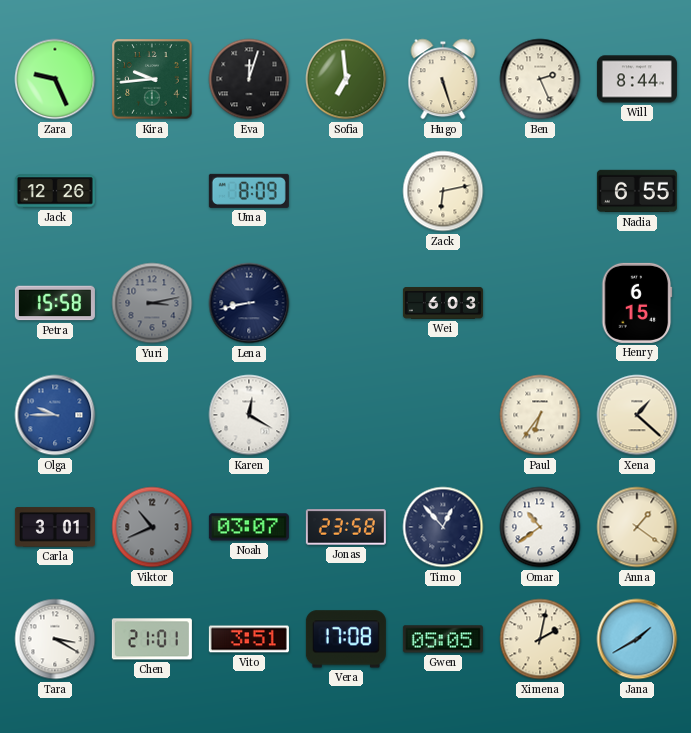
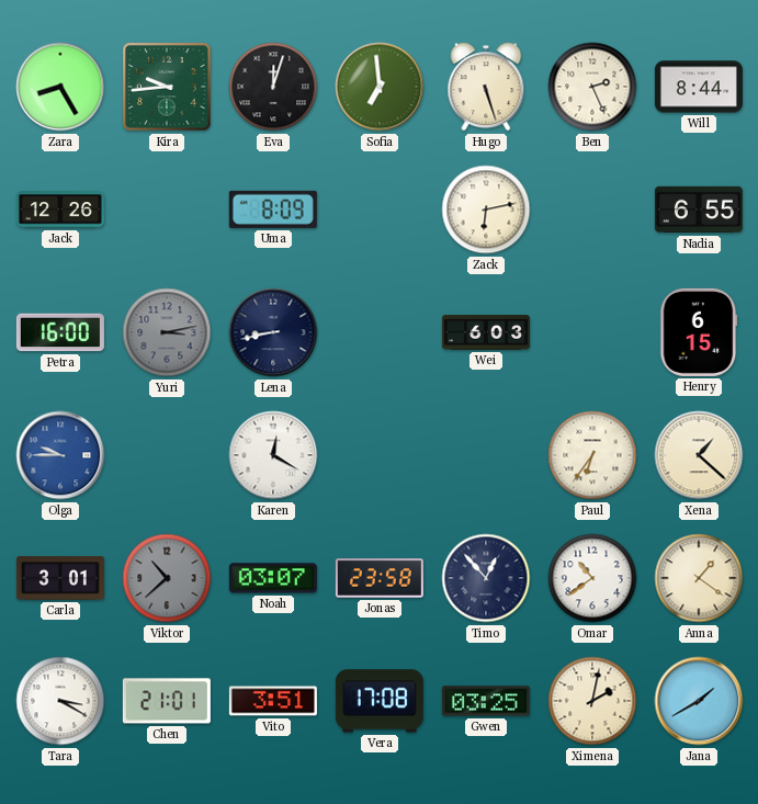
Zara: 9:26 -> 8:25 (60, 87)
Petra: 15:58 -> 16:00 (60, 332)
Viktor: 10:41 -> 10:38 (167, 578)
Gwen: 05:05 -> 03:25 (486, 701)
